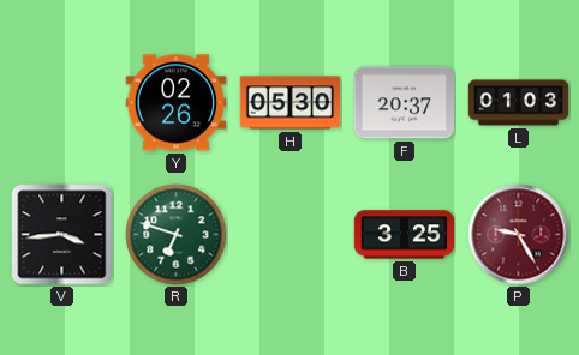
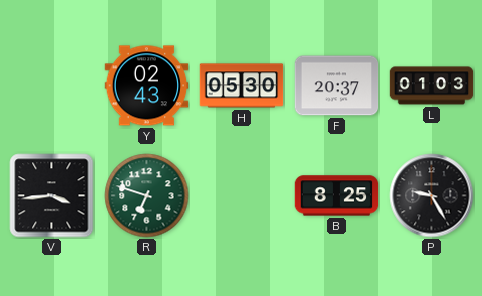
Y: 02:26 -> 02:43 (147, 86)
B: 3:25 -> 8:25 (337, 196)
P dial: burgundy -> black (432, 196)
